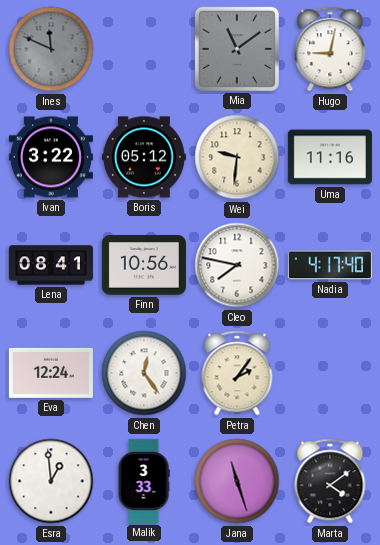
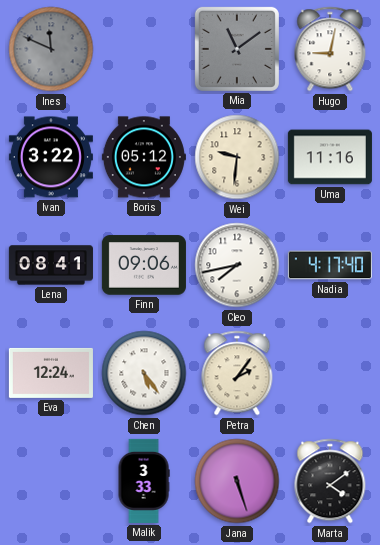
Finn: 10:56 -> 09:06 (144, 265)
Cleo: 7:47 -> 7:43 (237, 265)
Chen: 12:24 -> 5:24 (144, 373)
Esra: 12:59 -> none (51, 481)
Jana: 11:27 -> 5:27 (237, 481)
